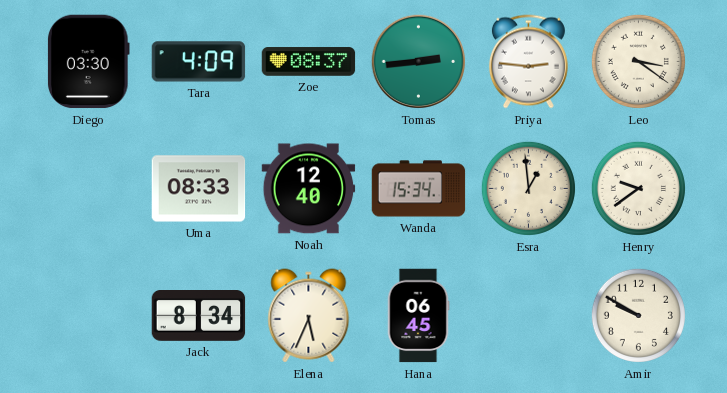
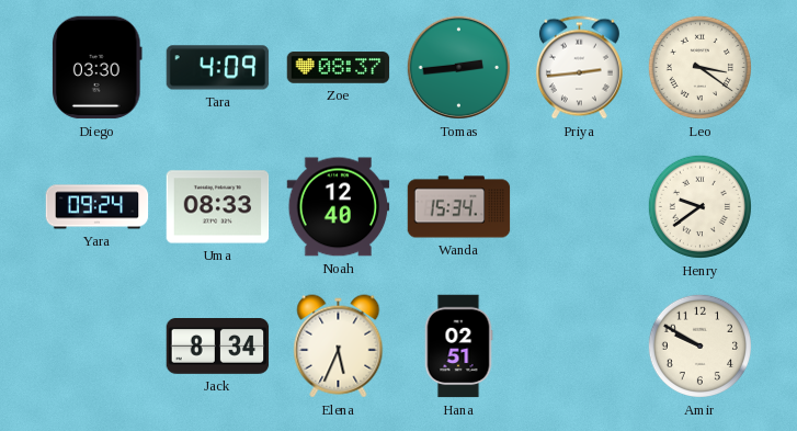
Priya: 2:46 -> 2:44 (579, 68)
Yara: none -> 09:24 (98, 207)
Esra: 12:59 -> none (528, 188)
Hana: 06:45 -> 02:51 (458, 347)
